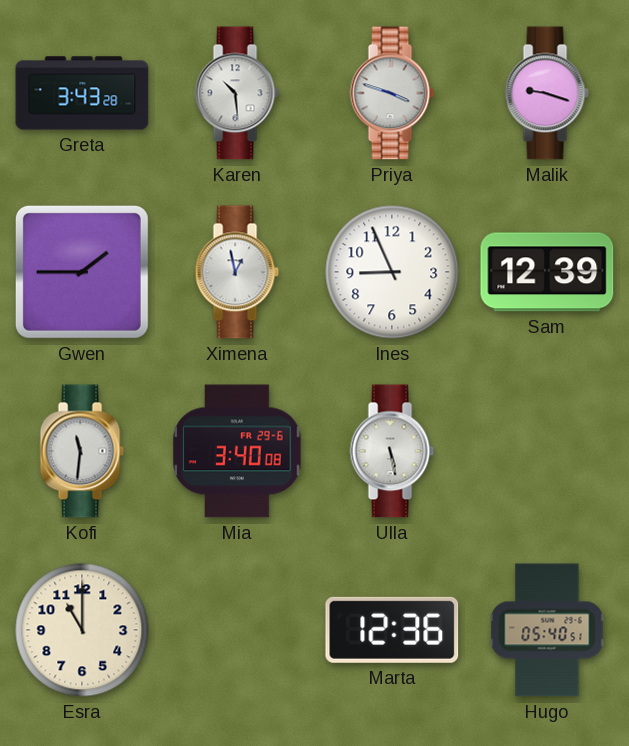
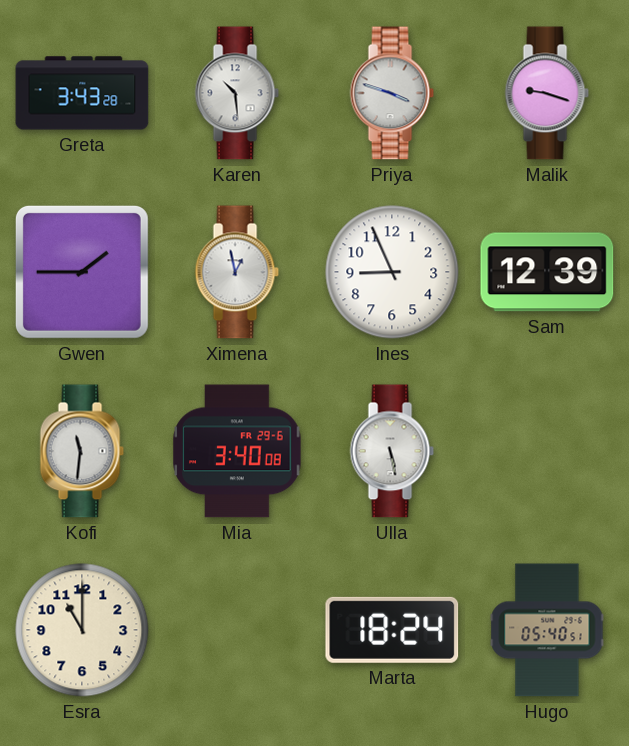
Marta: 12:36 -> 18:24 (392, 630)
